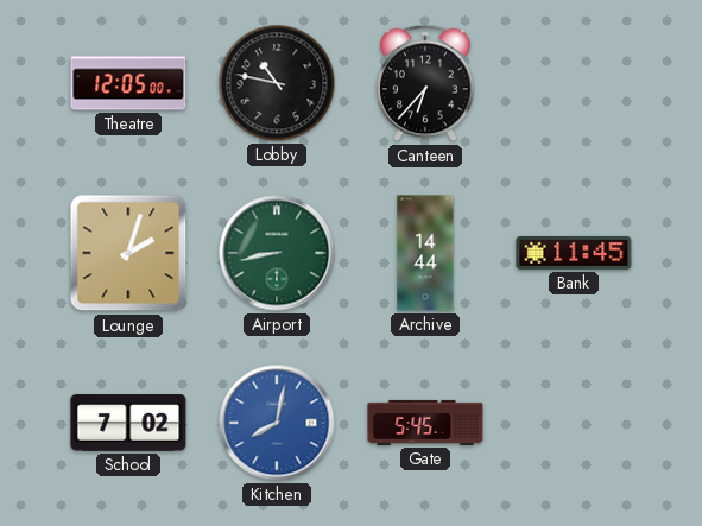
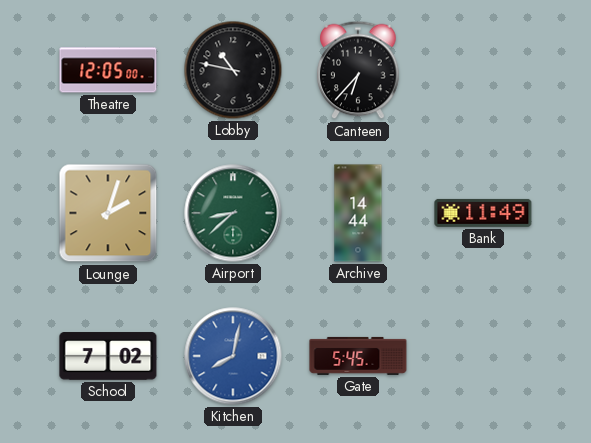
Airport: 8:43 -> 8:38 (233, 213)
Bank: 11:45 -> 11:49 (483, 213)
